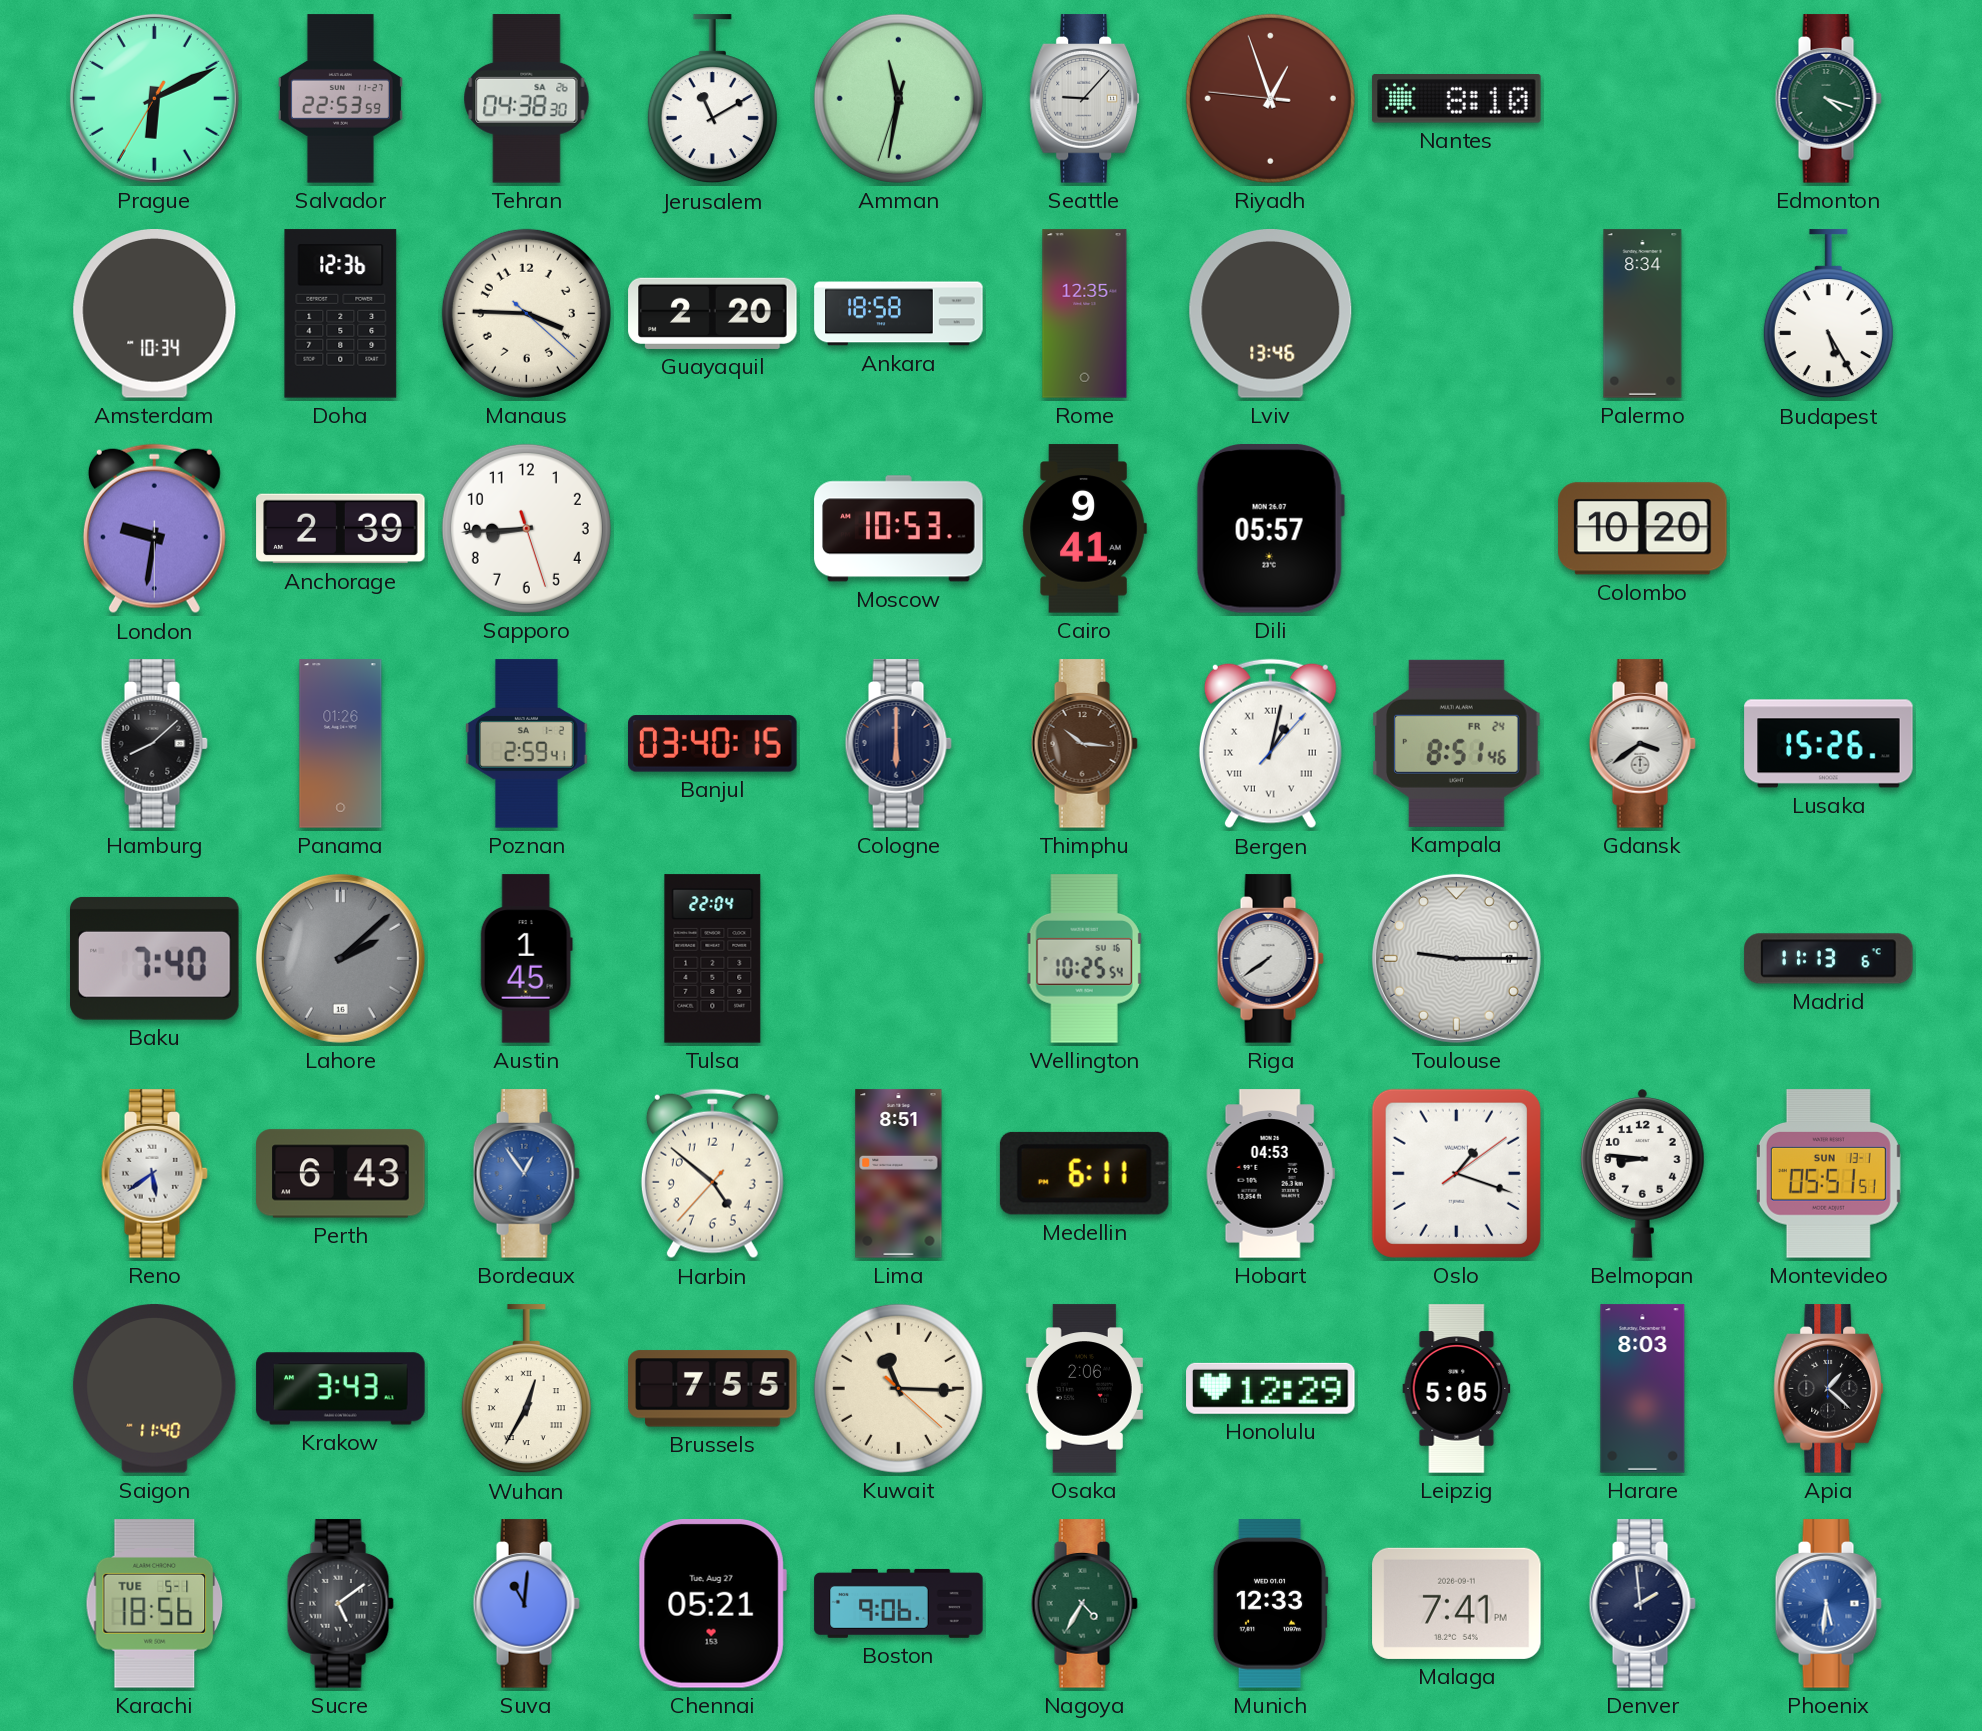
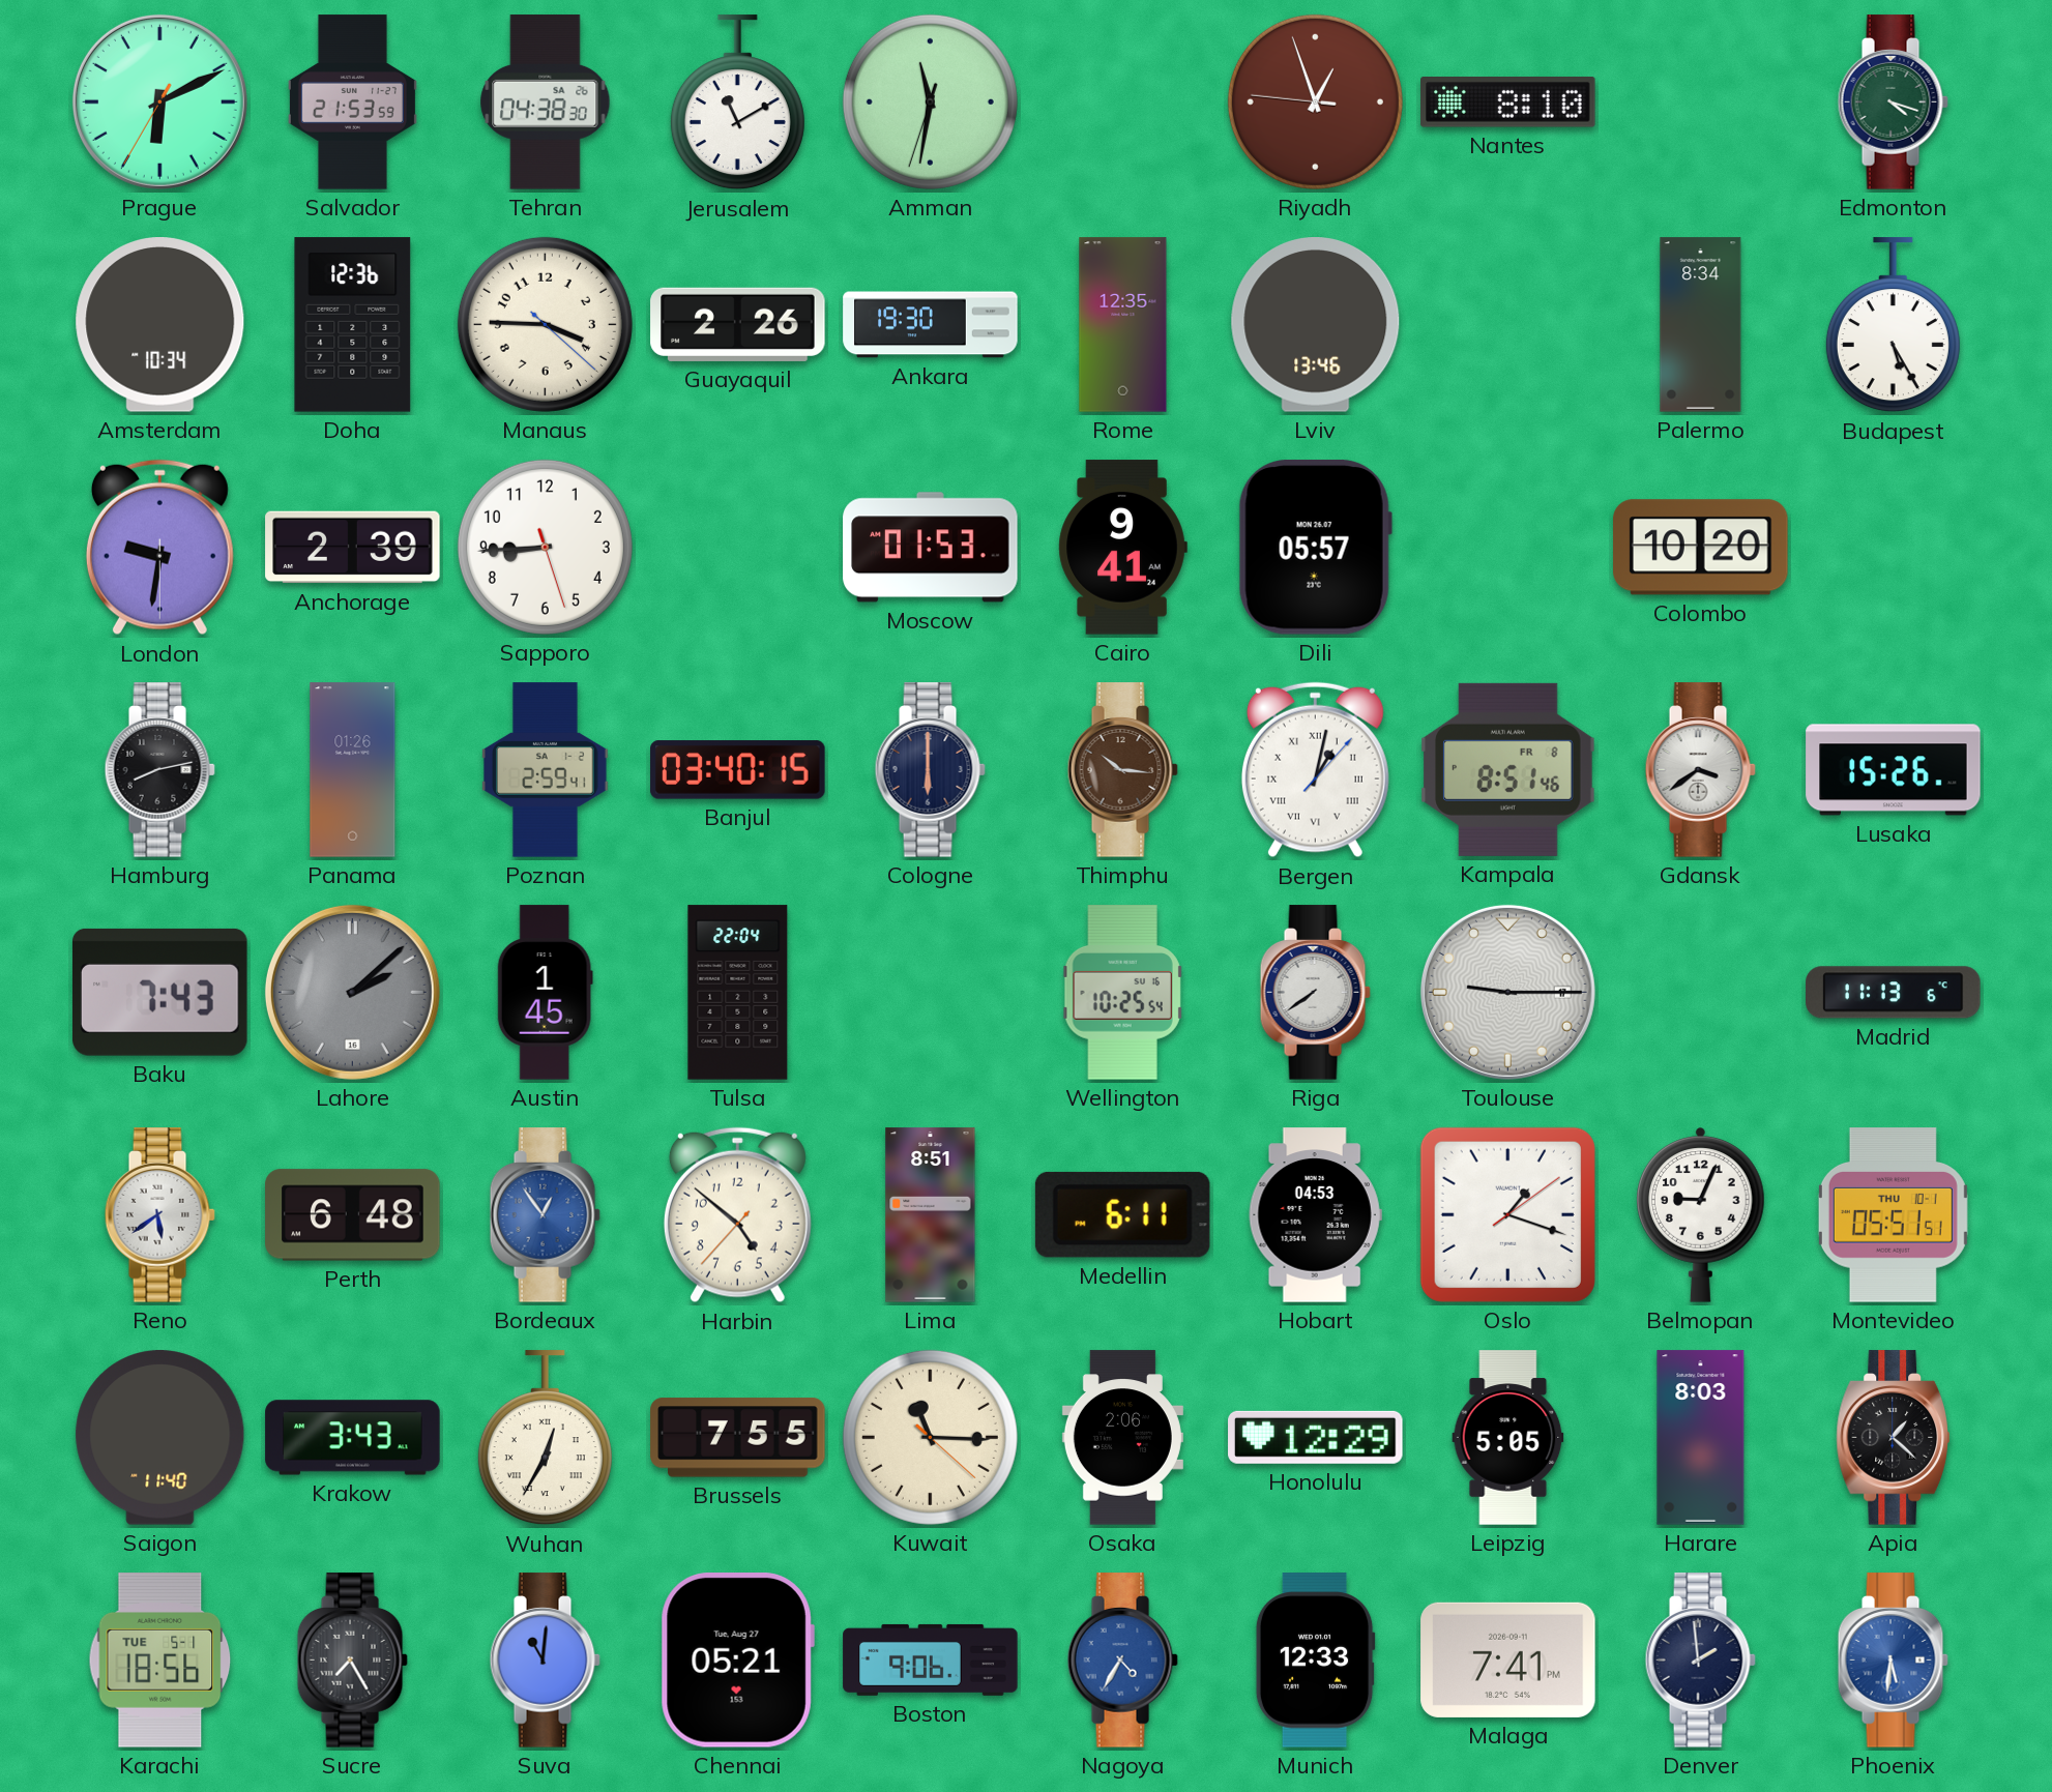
Salvador: 22:53 -> 21:53 (352, 102)
Seattle: 9:07 -> none (1085, 99)
Guayaquil: 2:20 -> 2:26 (738, 324)
Ankara: 18:58 -> 19:30 (931, 325)
Moscow: 10:53 -> 01:53 (931, 548)
Hamburg: 8:08 -> 8:13 (159, 770)
Kampala date: FR 24 -> FR 8 (1508, 769)
Baku: 7:40 -> 7:43 (160, 992)
Perth: 6:43 -> 6:48 (353, 1215)
Belmopan: 8:46 -> 9:04 (1701, 1215)
Montevideo date: SUN 13-1 -> THU 10-1 (1893, 1215)
Sucre: 5:09 -> 7:25 (352, 1661)
Nagoya dial: green -> blue (1122, 1661)
